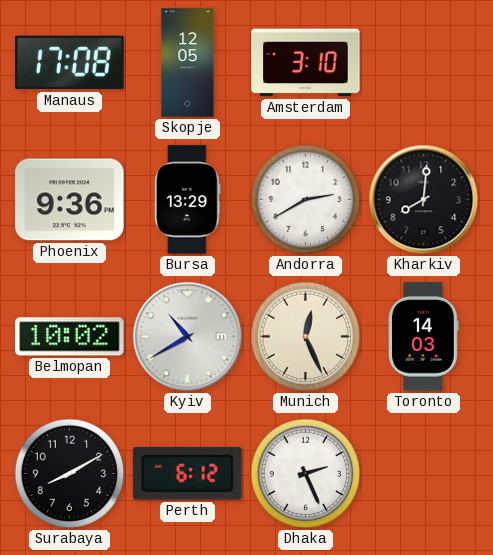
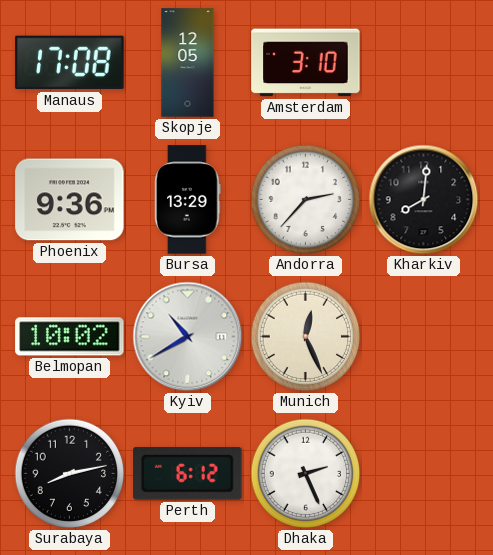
Andorra: 2:40 -> 2:37 (306, 200)
Toronto: 14:03 -> none (424, 337)
Surabaya: 8:10 -> 8:13 (70, 474)
